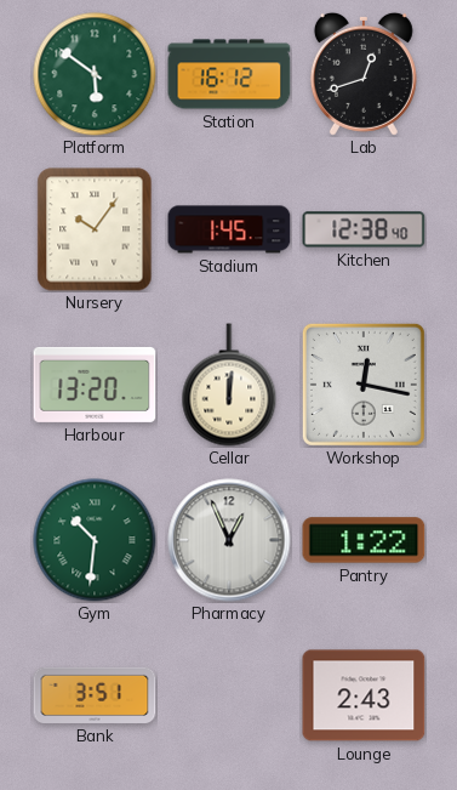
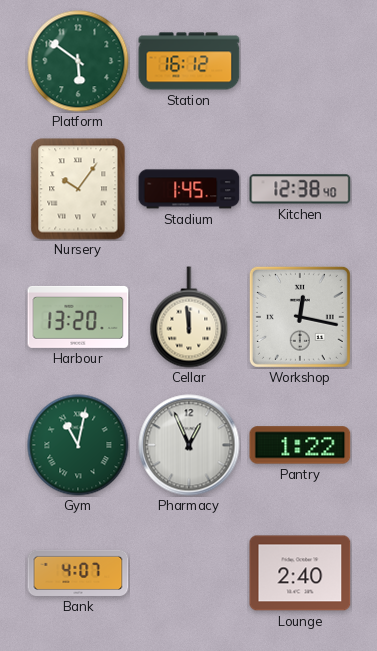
Lab: 12:42 -> none (364, 74)
Cellar: 12:01 -> 11:59 (189, 317)
Gym: 10:31 -> 11:02 (78, 445)
Bank: 3:51 -> 4:07 (78, 573)
Lounge: 2:43 -> 2:40 (300, 573)
